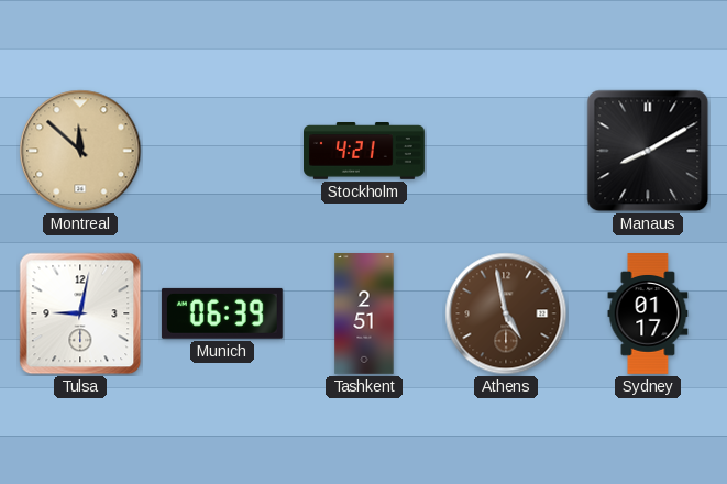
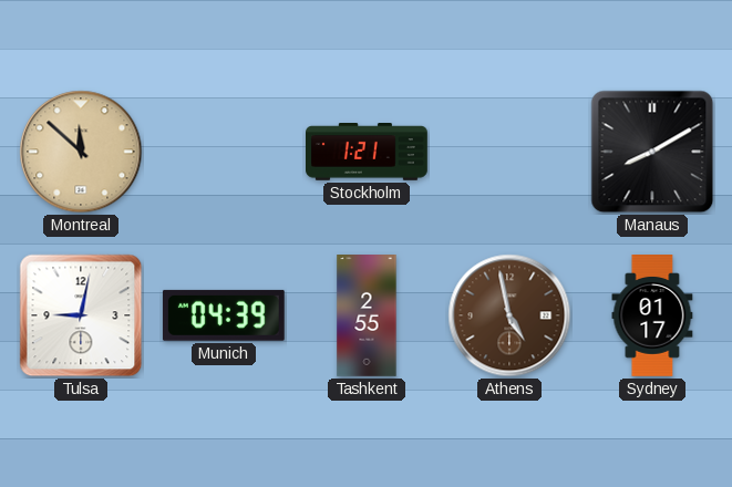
Stockholm: 4:21 -> 1:21 (368, 153)
Munich: 06:39 -> 04:39 (224, 315)
Tashkent: 2:51 -> 2:55 (367, 317)
